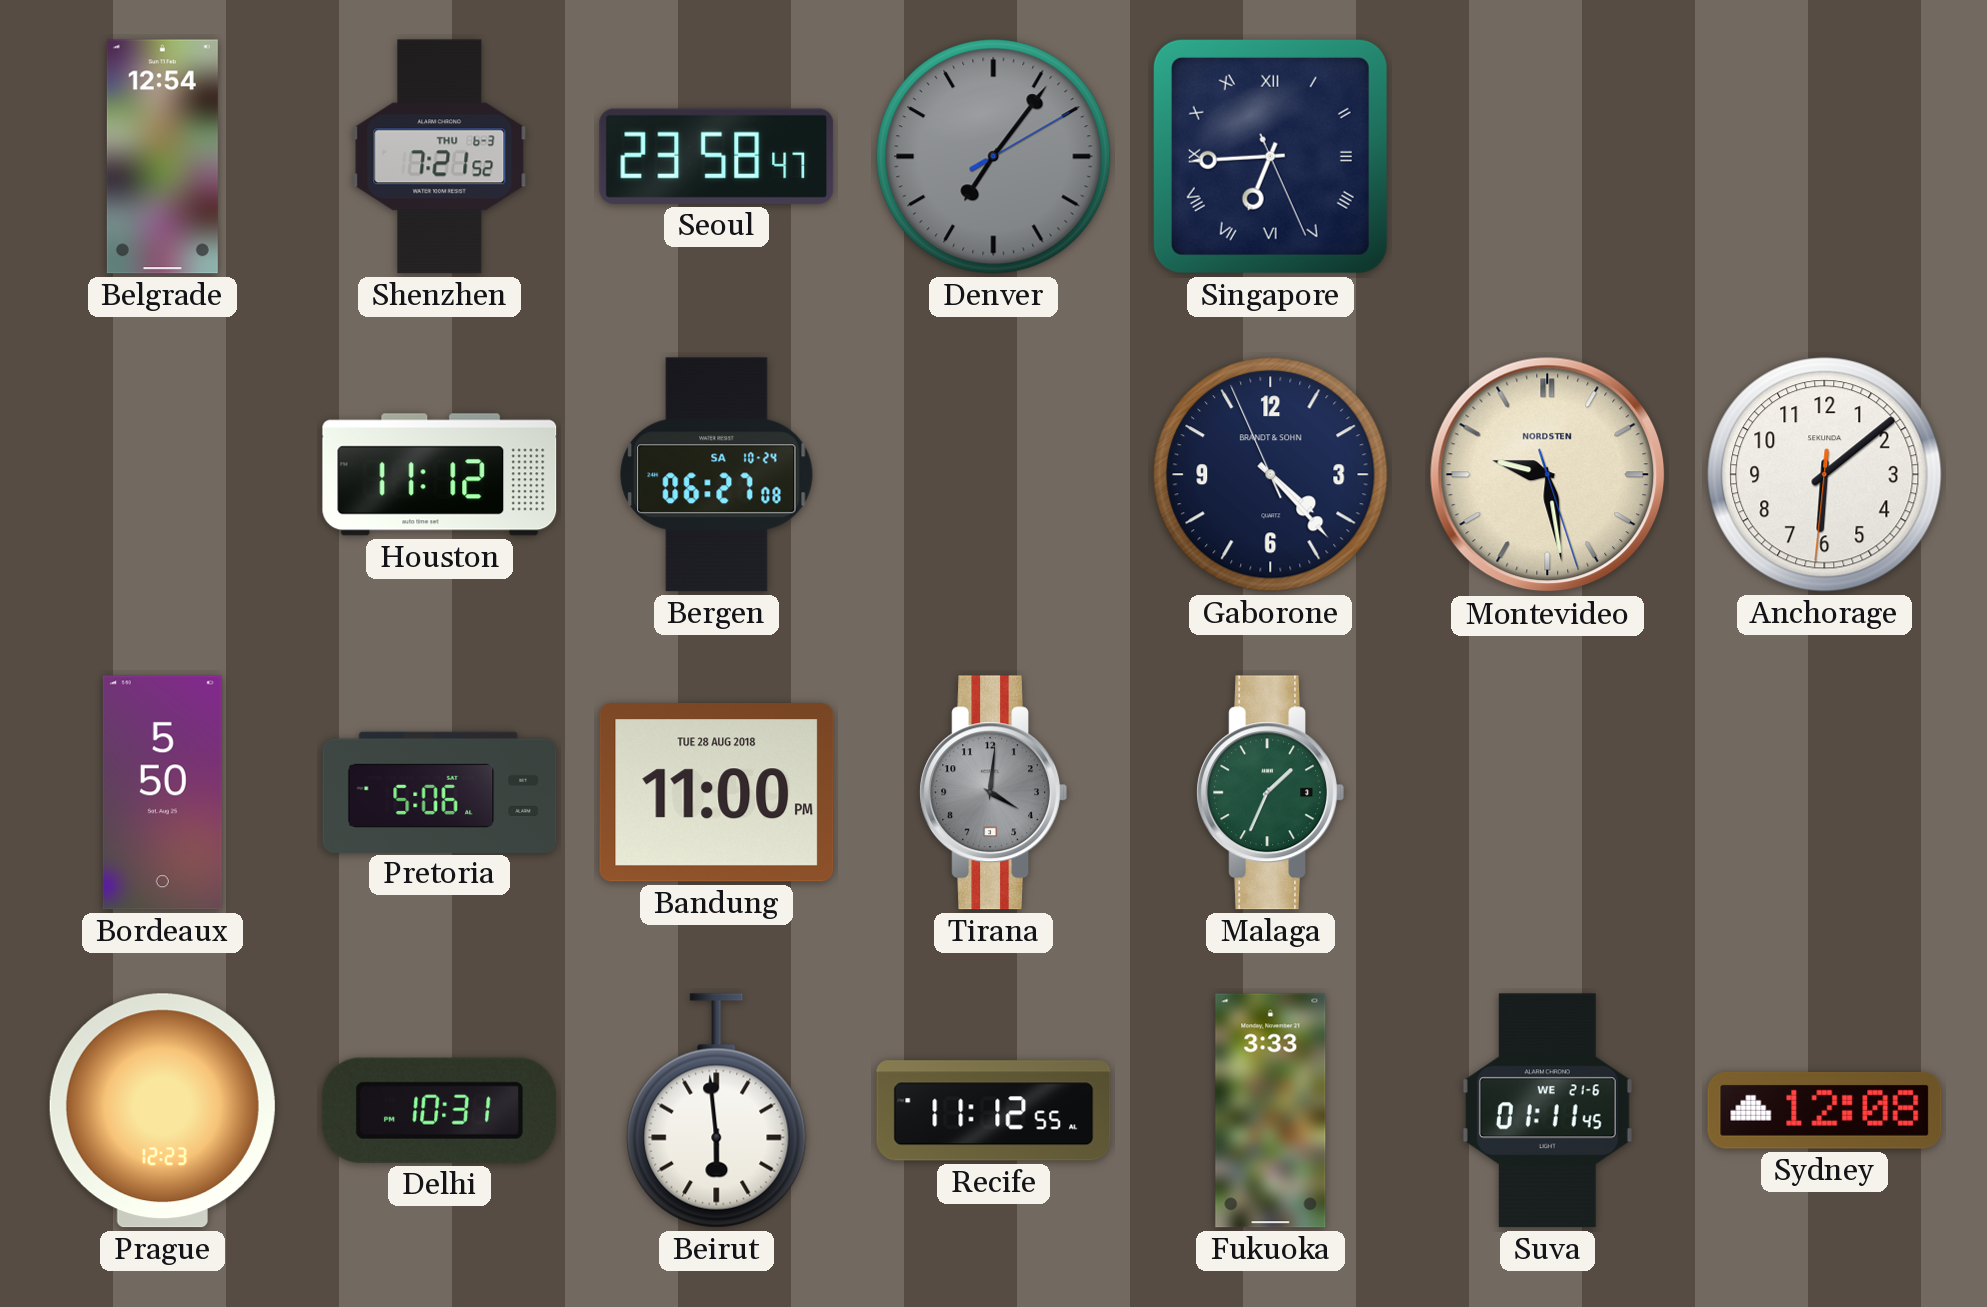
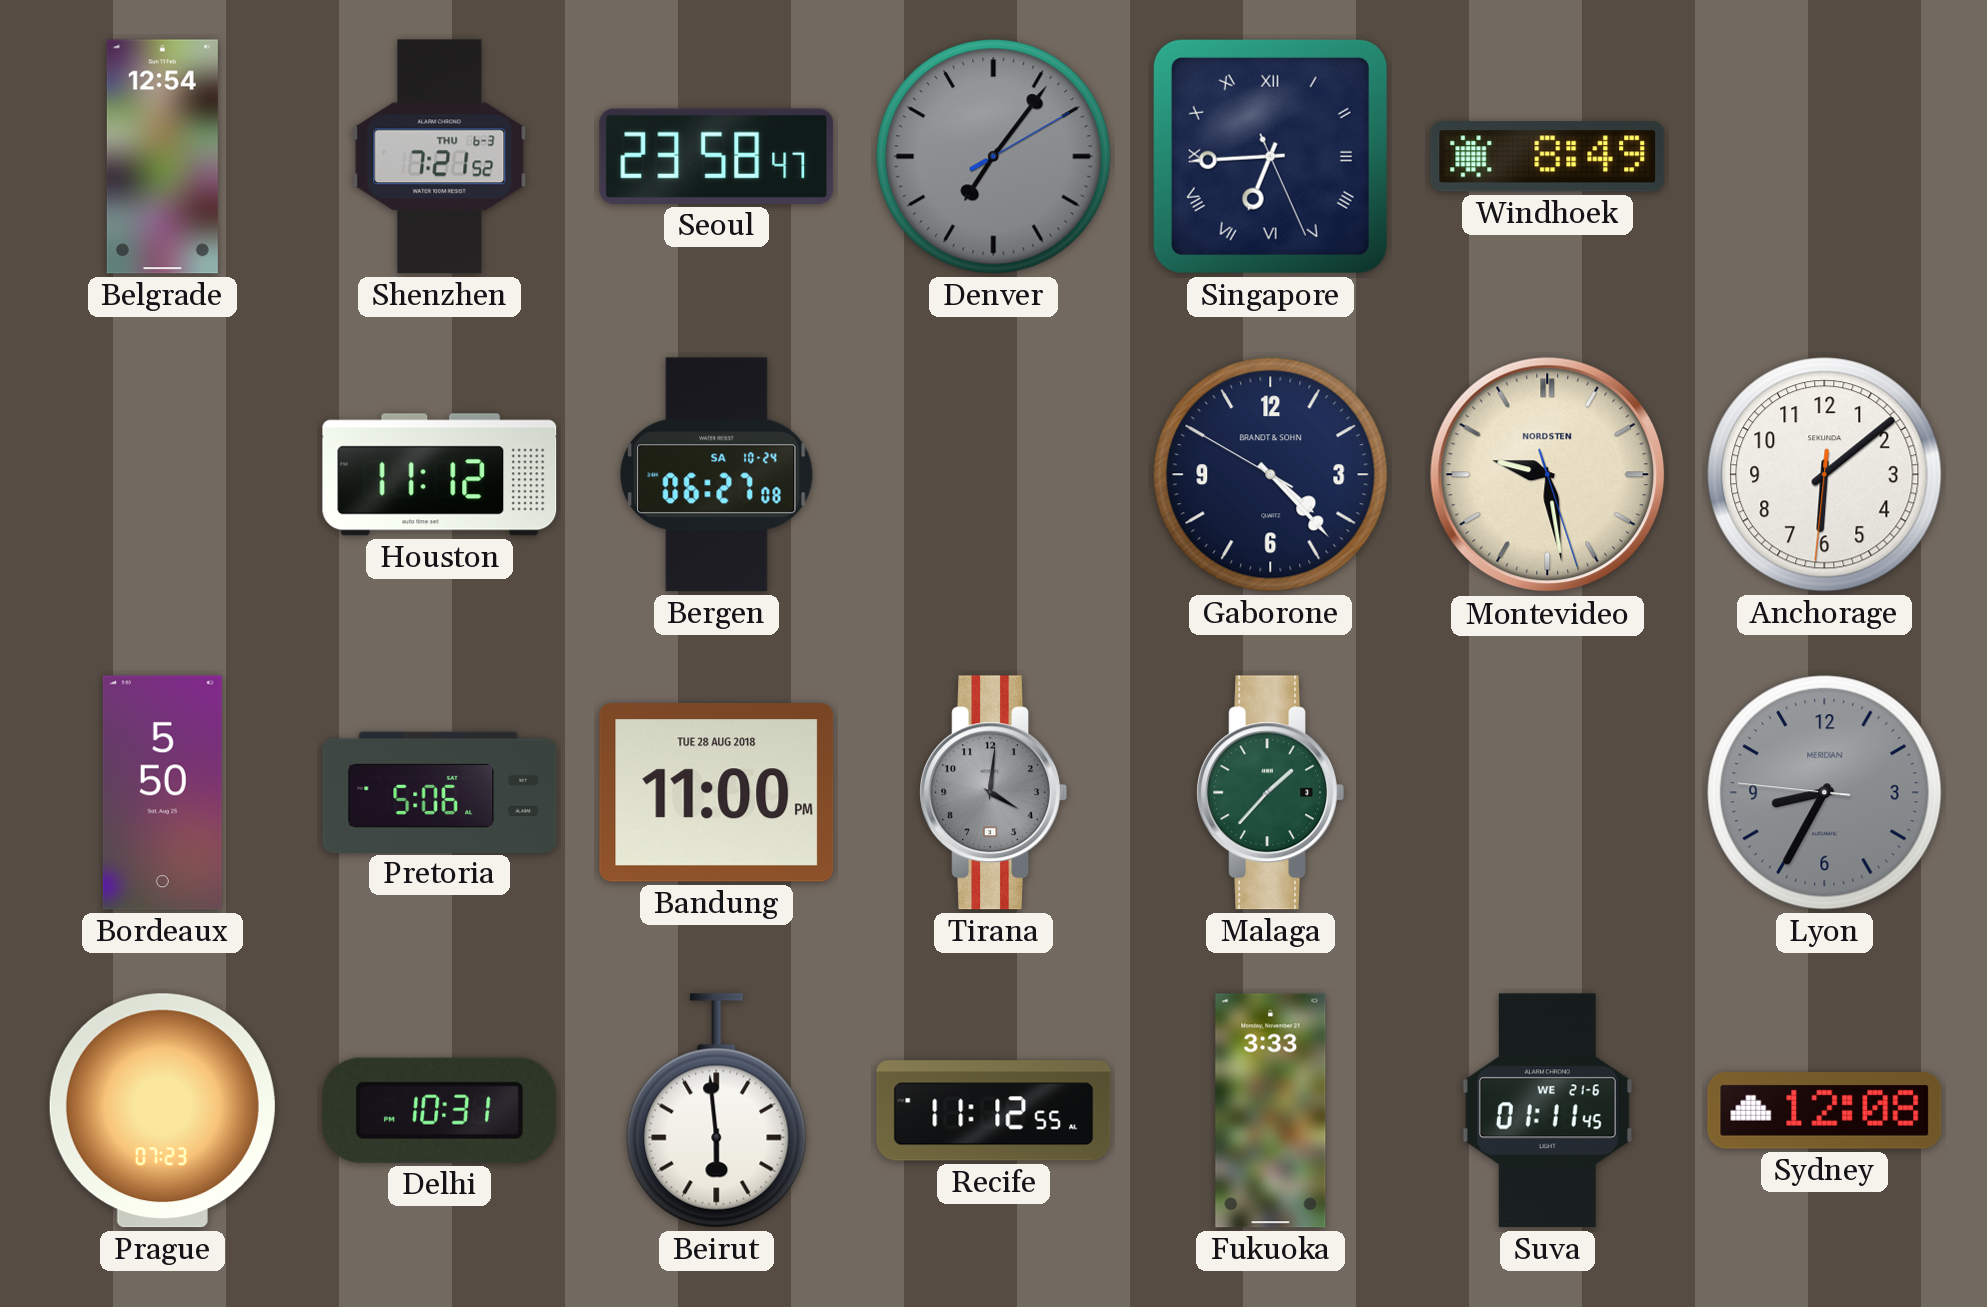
Windhoek: none -> 8:49 (1548, 157)
Gaborone: 4:22:56 -> 4:22:50 (1271, 475)
Malaga: 1:34 -> 1:37 (1270, 793)
Lyon: none -> 8:34 (1825, 793)
Prague: 12:23 -> 07:23 (162, 1111)
